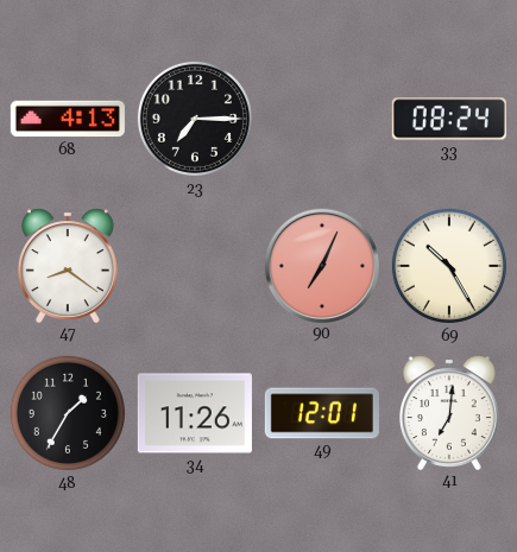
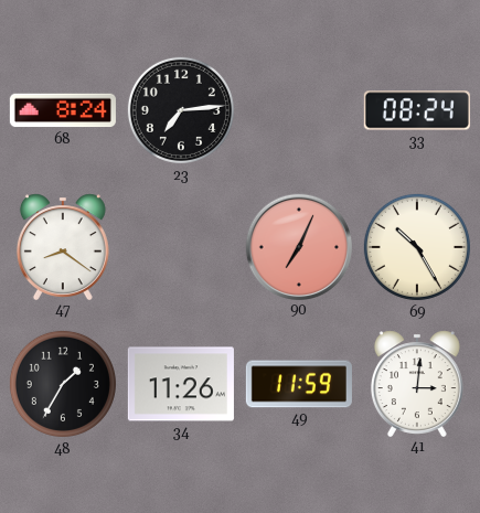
68: 4:13 -> 8:24 (63, 110)
23: 7:15 -> 7:14 (181, 110)
49: 12:01 -> 11:59 (299, 384)
41: 7:01 -> 3:01 (417, 383)
